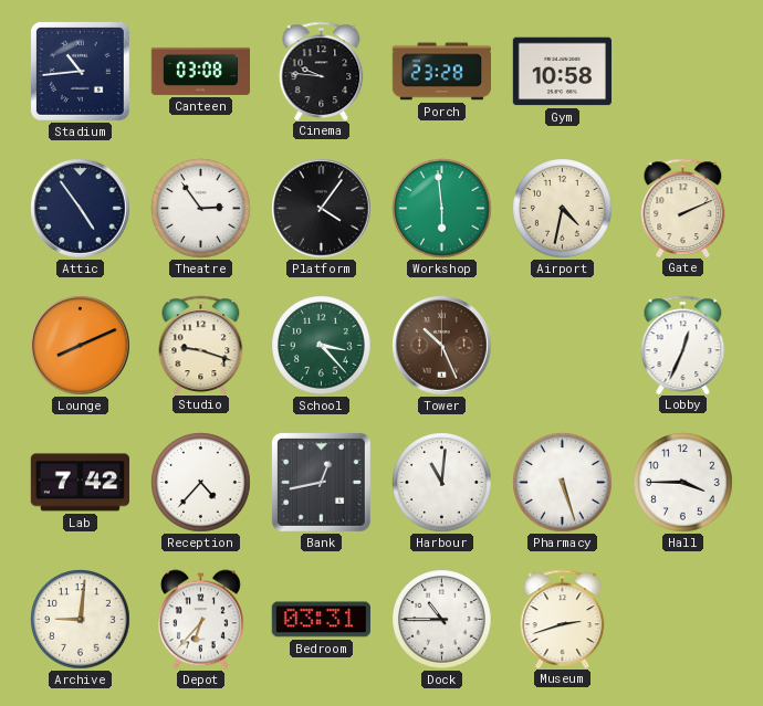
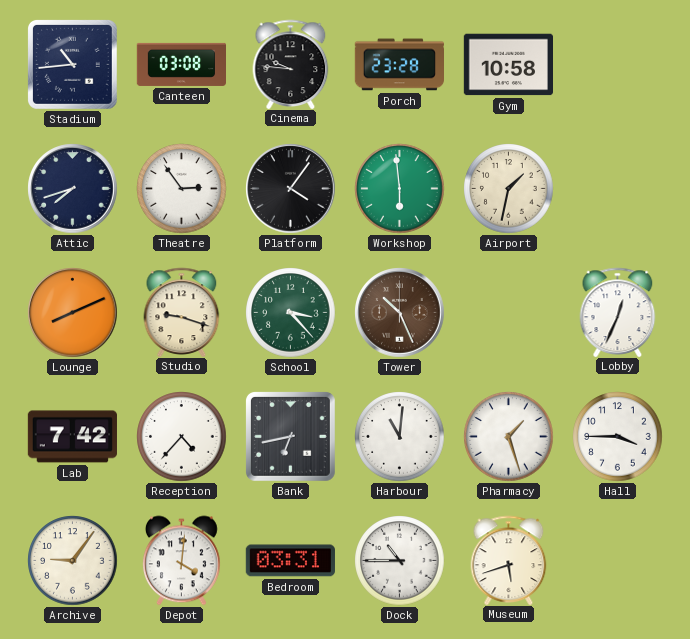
Attic: 4:54 -> 7:42 (73, 189)
Airport: 4:32 -> 1:32 (509, 189)
Gate: 2:11 -> none (683, 208)
Bank: 12:43 -> 6:43 (290, 436)
Pharmacy: 5:27 -> 1:27 (509, 437)
Archive: 9:01 -> 9:06 (73, 561)
Depot: 6:37 -> 4:01 (181, 561)
Museum: 2:42 -> 5:42 (509, 560)
